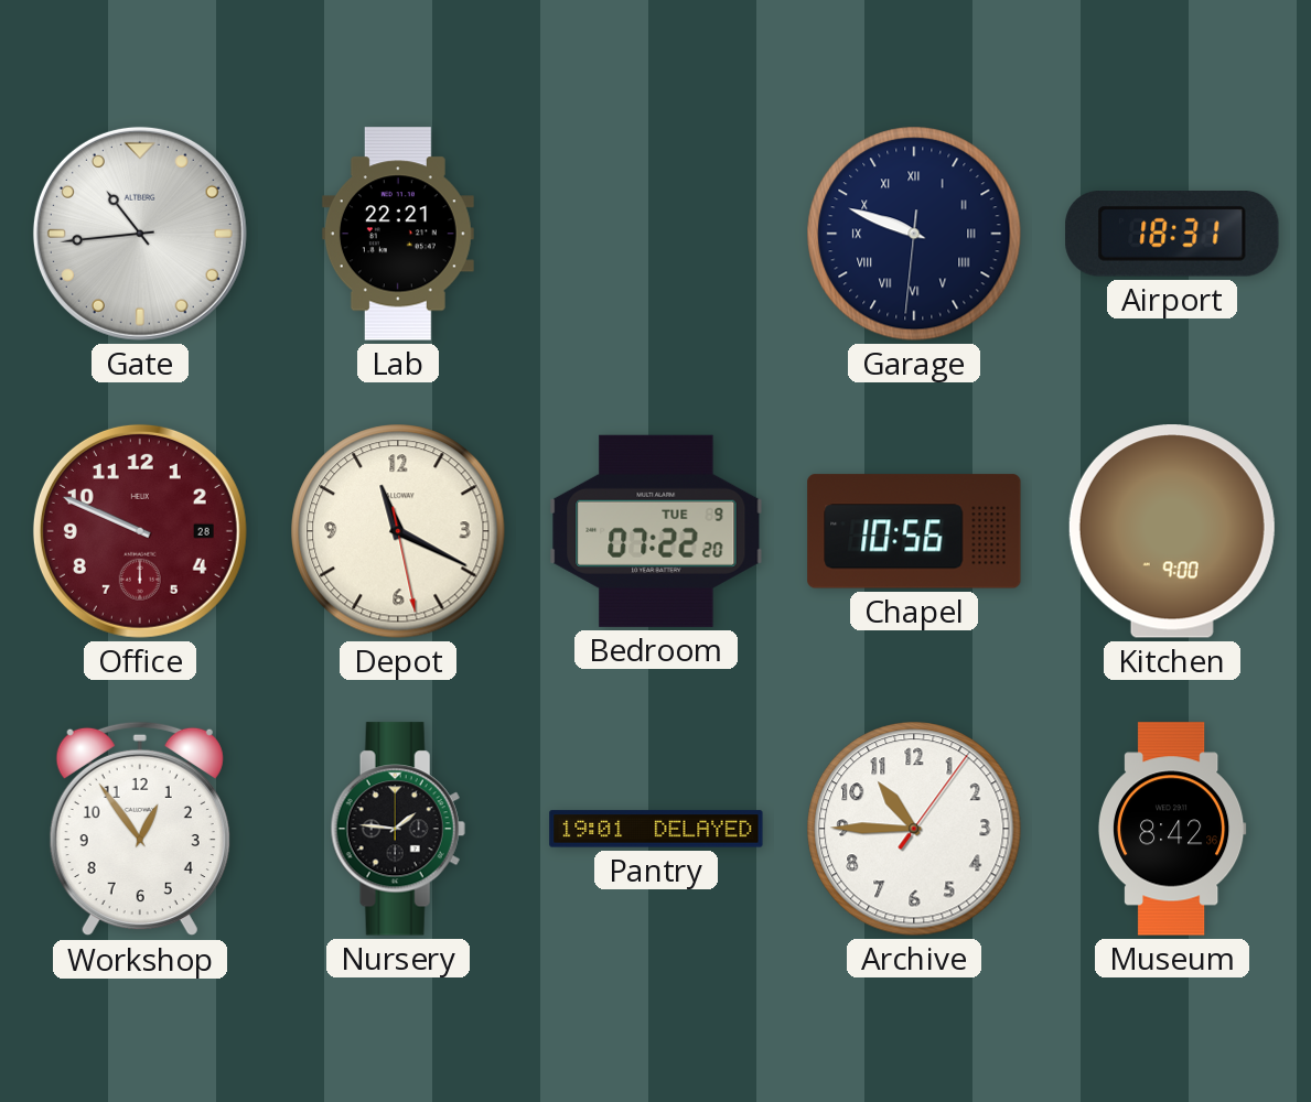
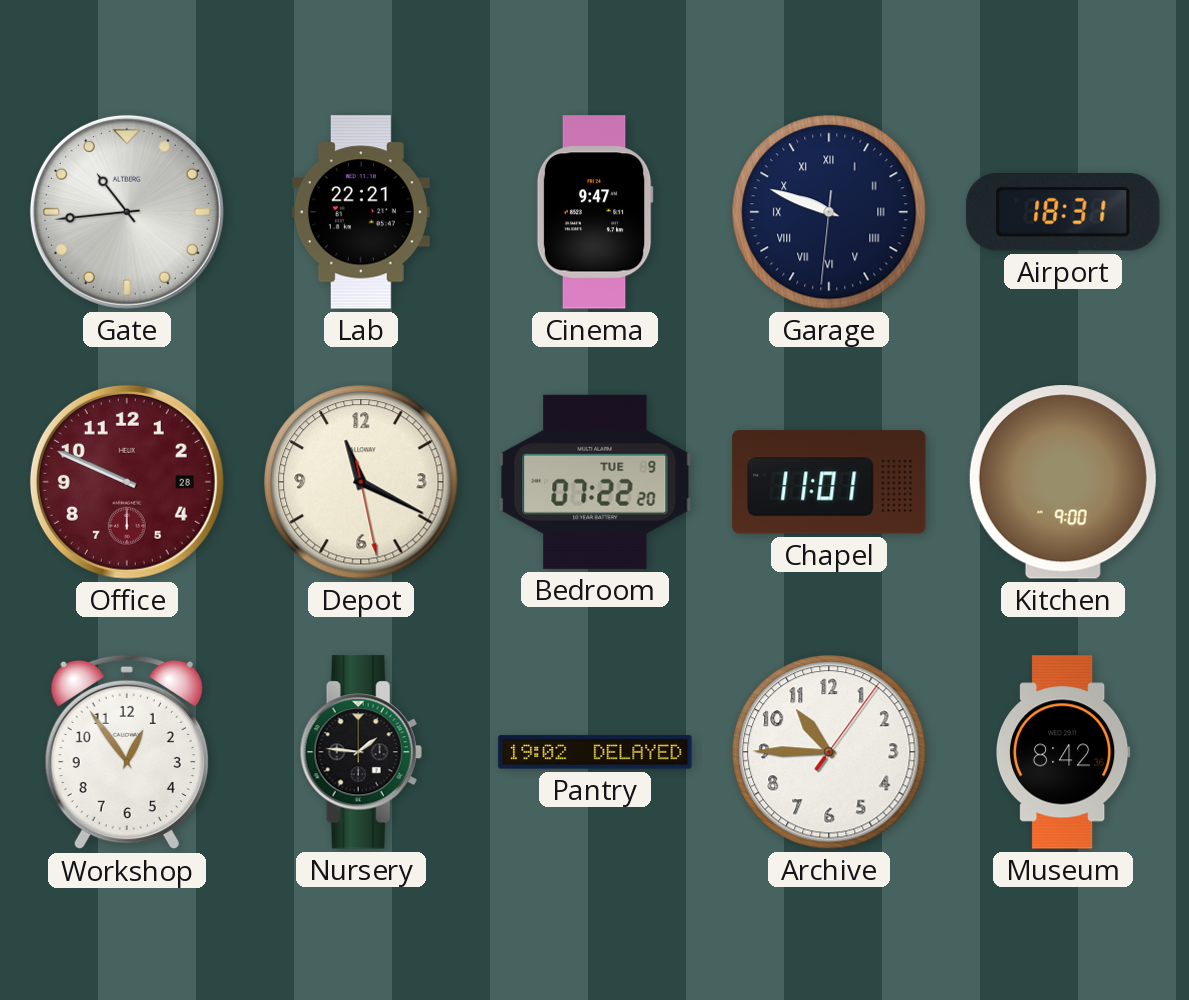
Cinema: none -> 9:47 (595, 212)
Chapel: 10:56 -> 11:01 (829, 482)
Pantry: 19:01 -> 19:02 (595, 752)
